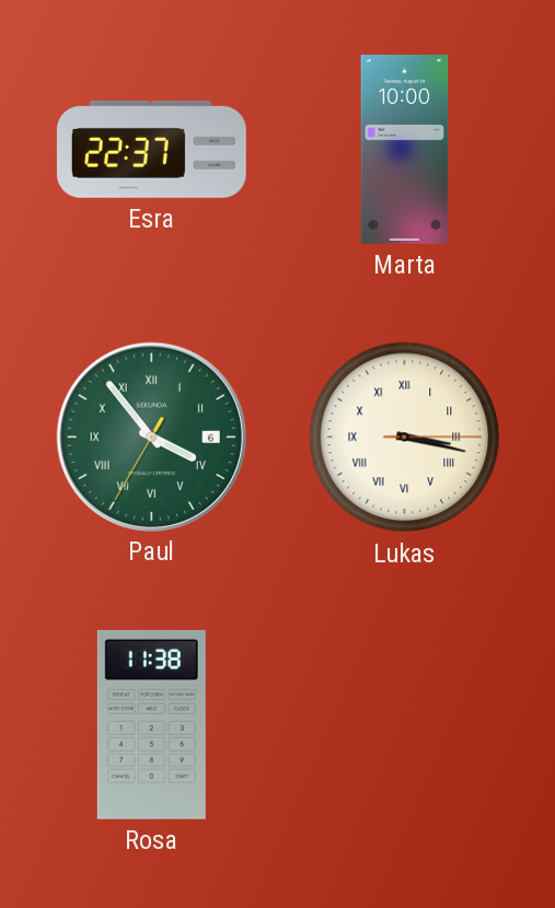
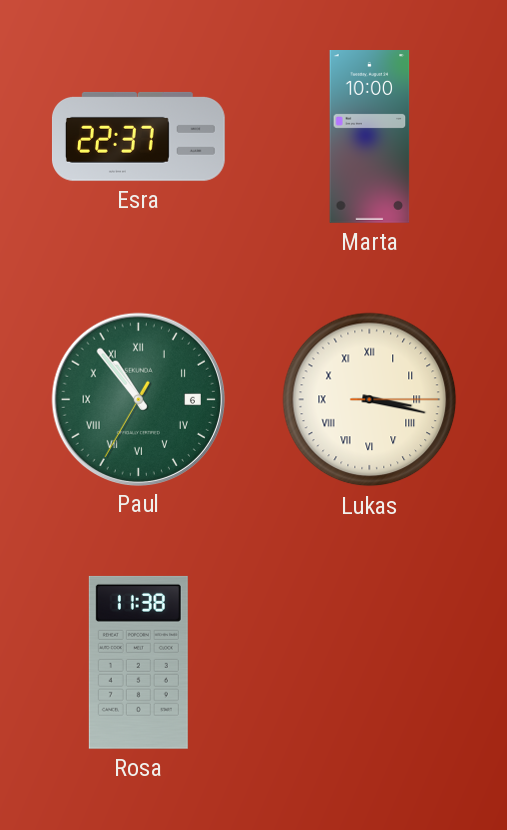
Paul: 3:53 -> 10:53 (138, 399)
